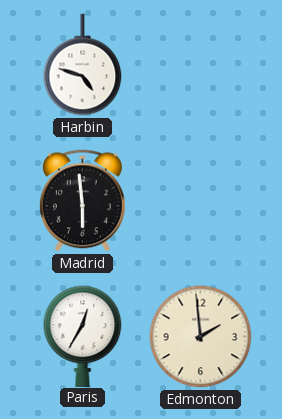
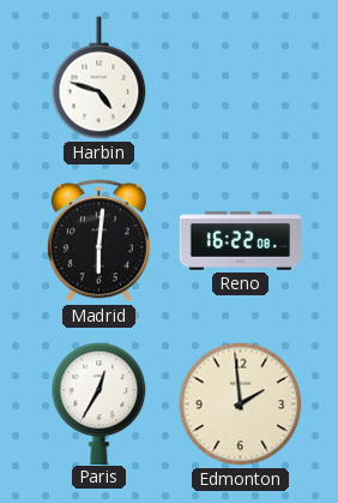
Madrid: 5:59 -> 6:01 (98, 241)
Reno: none -> 16:22 (241, 241)
